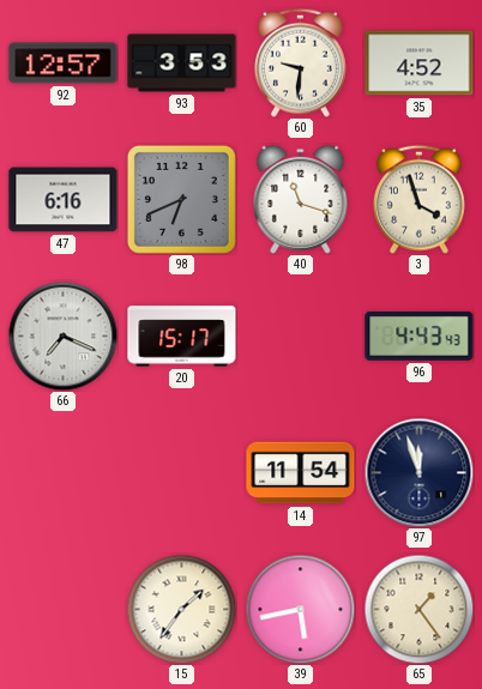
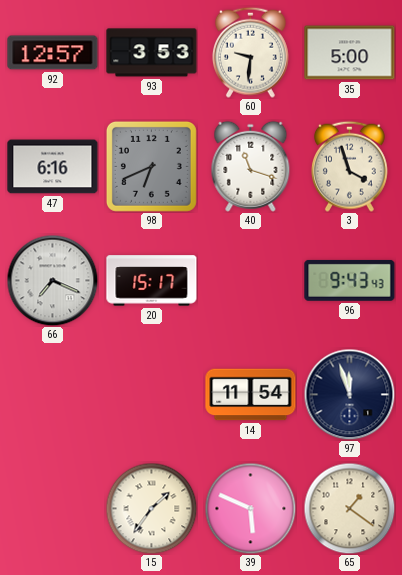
35: 4:52 -> 5:00 (350, 53)
96: 4:43 -> 9:43 (350, 280)
39: 5:43 -> 5:49 (250, 508)
65: 1:24 -> 1:21 (349, 508)
